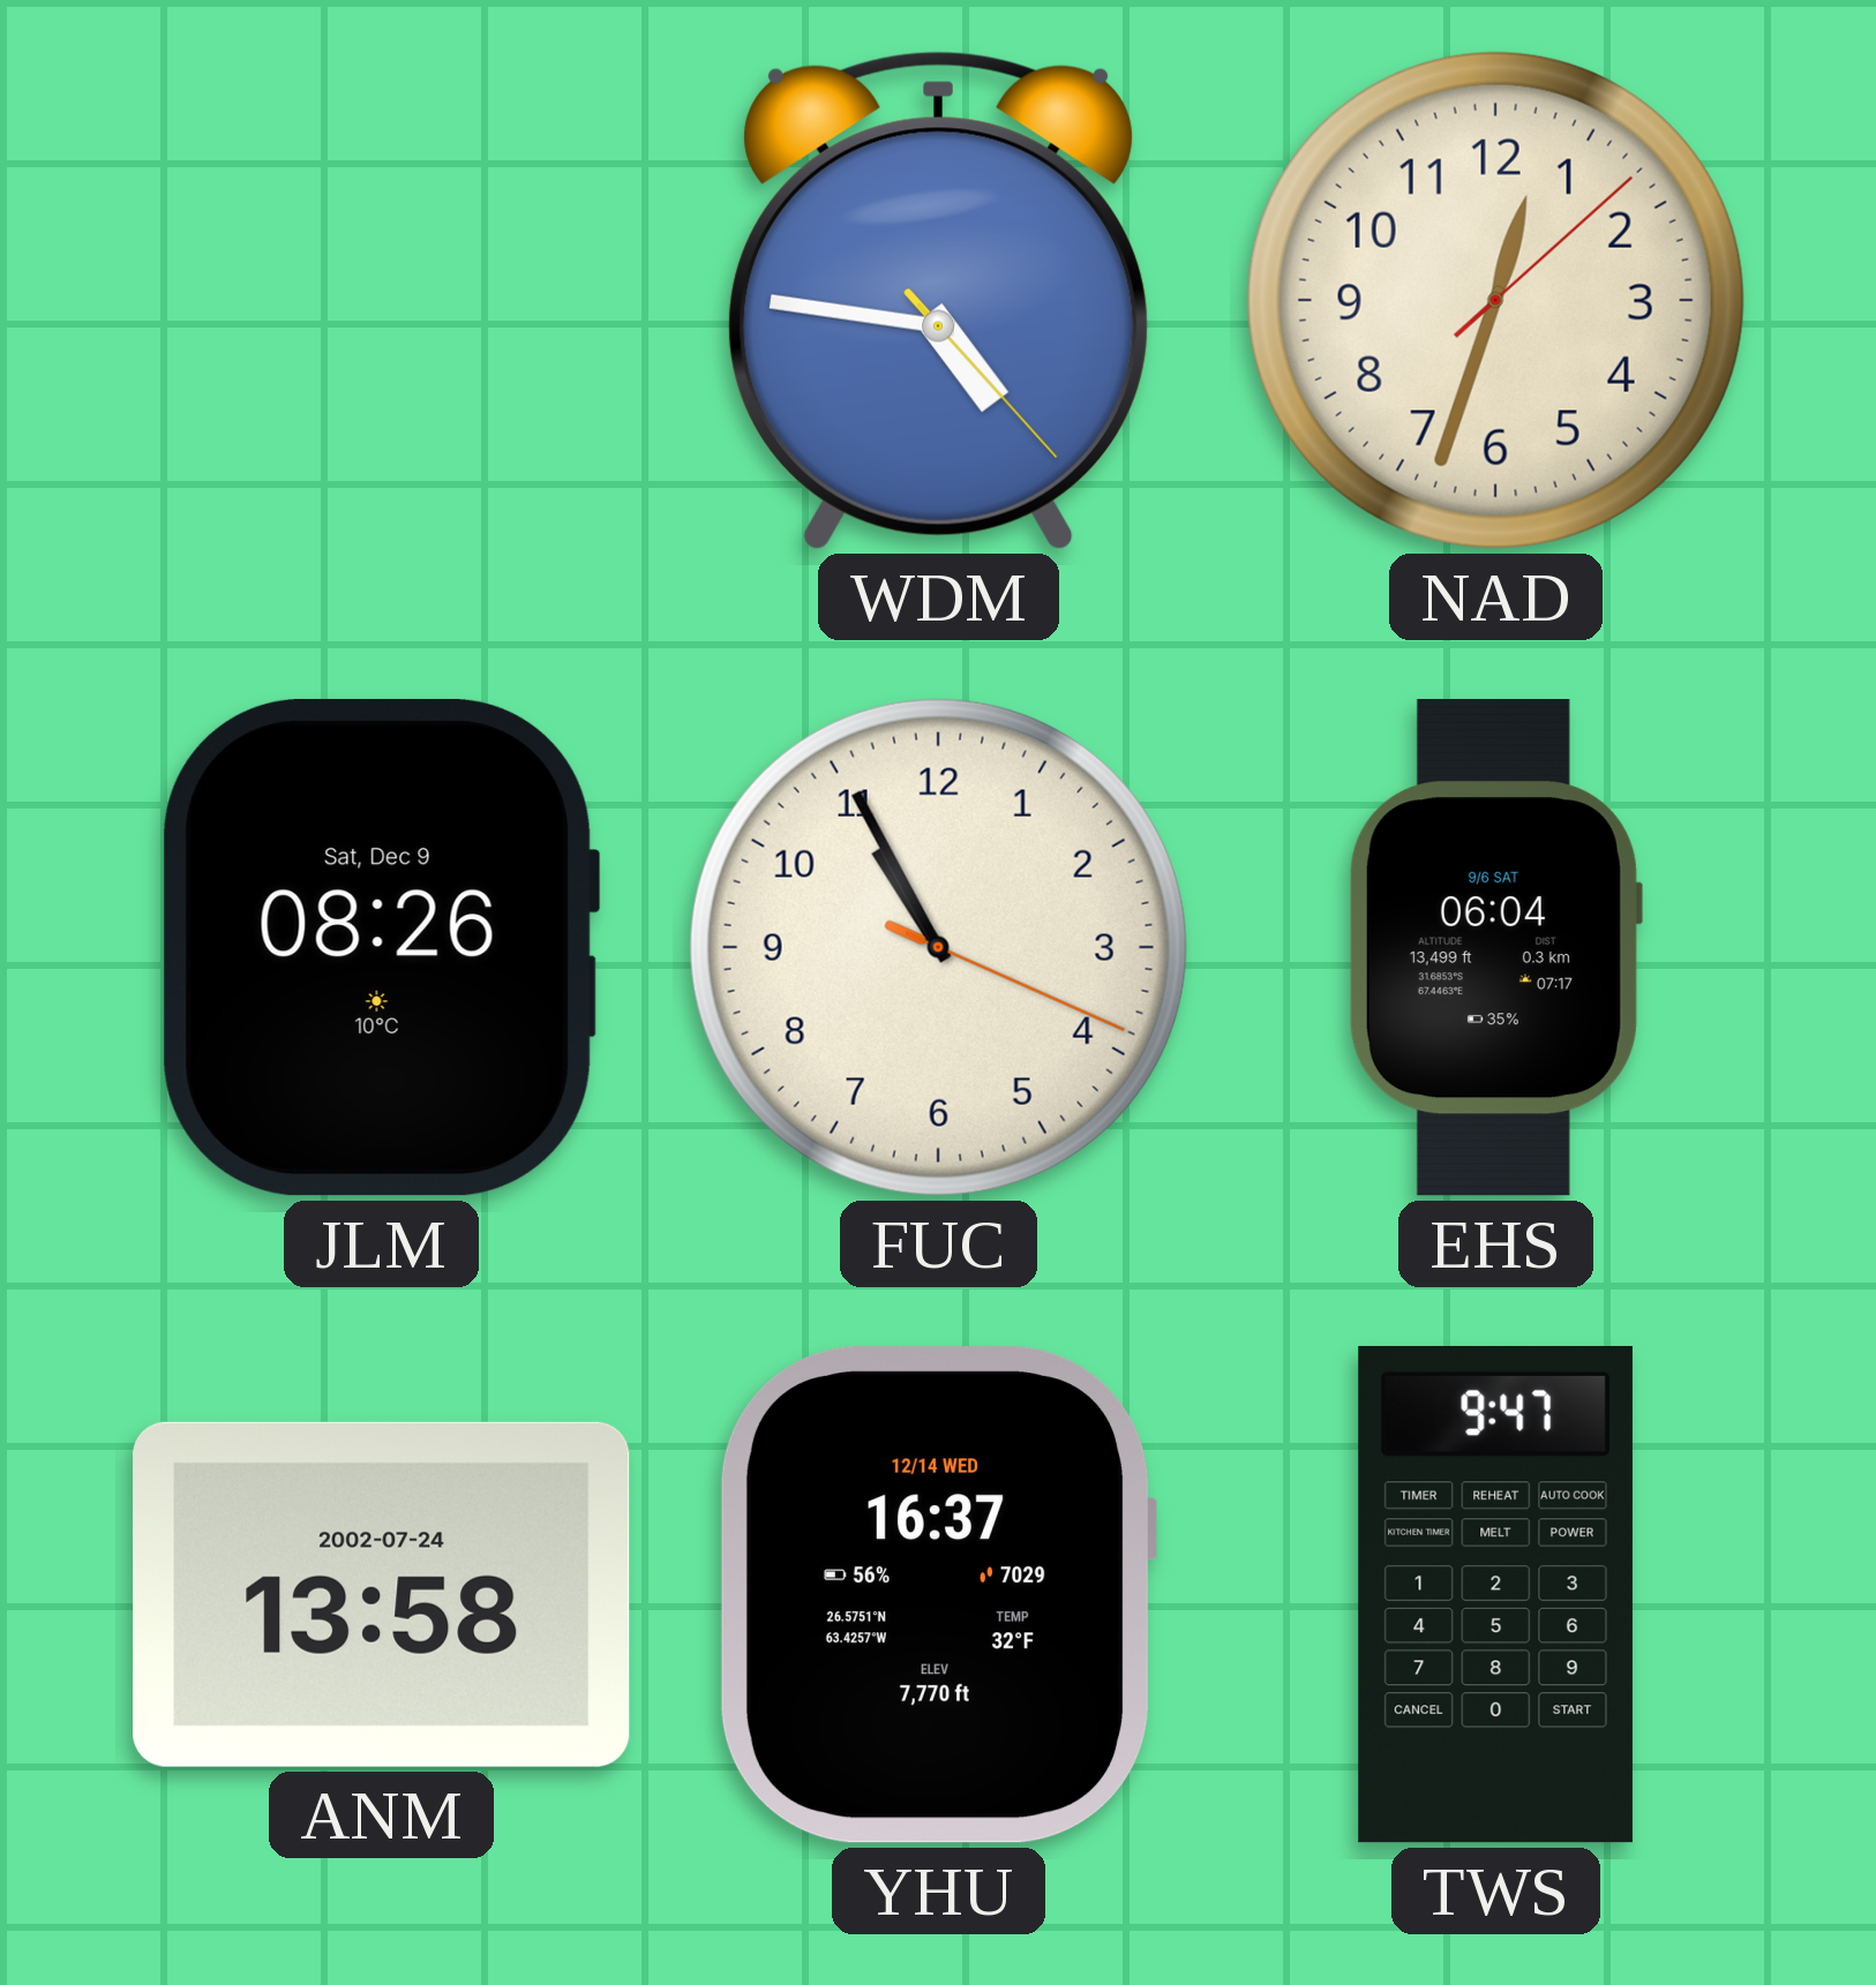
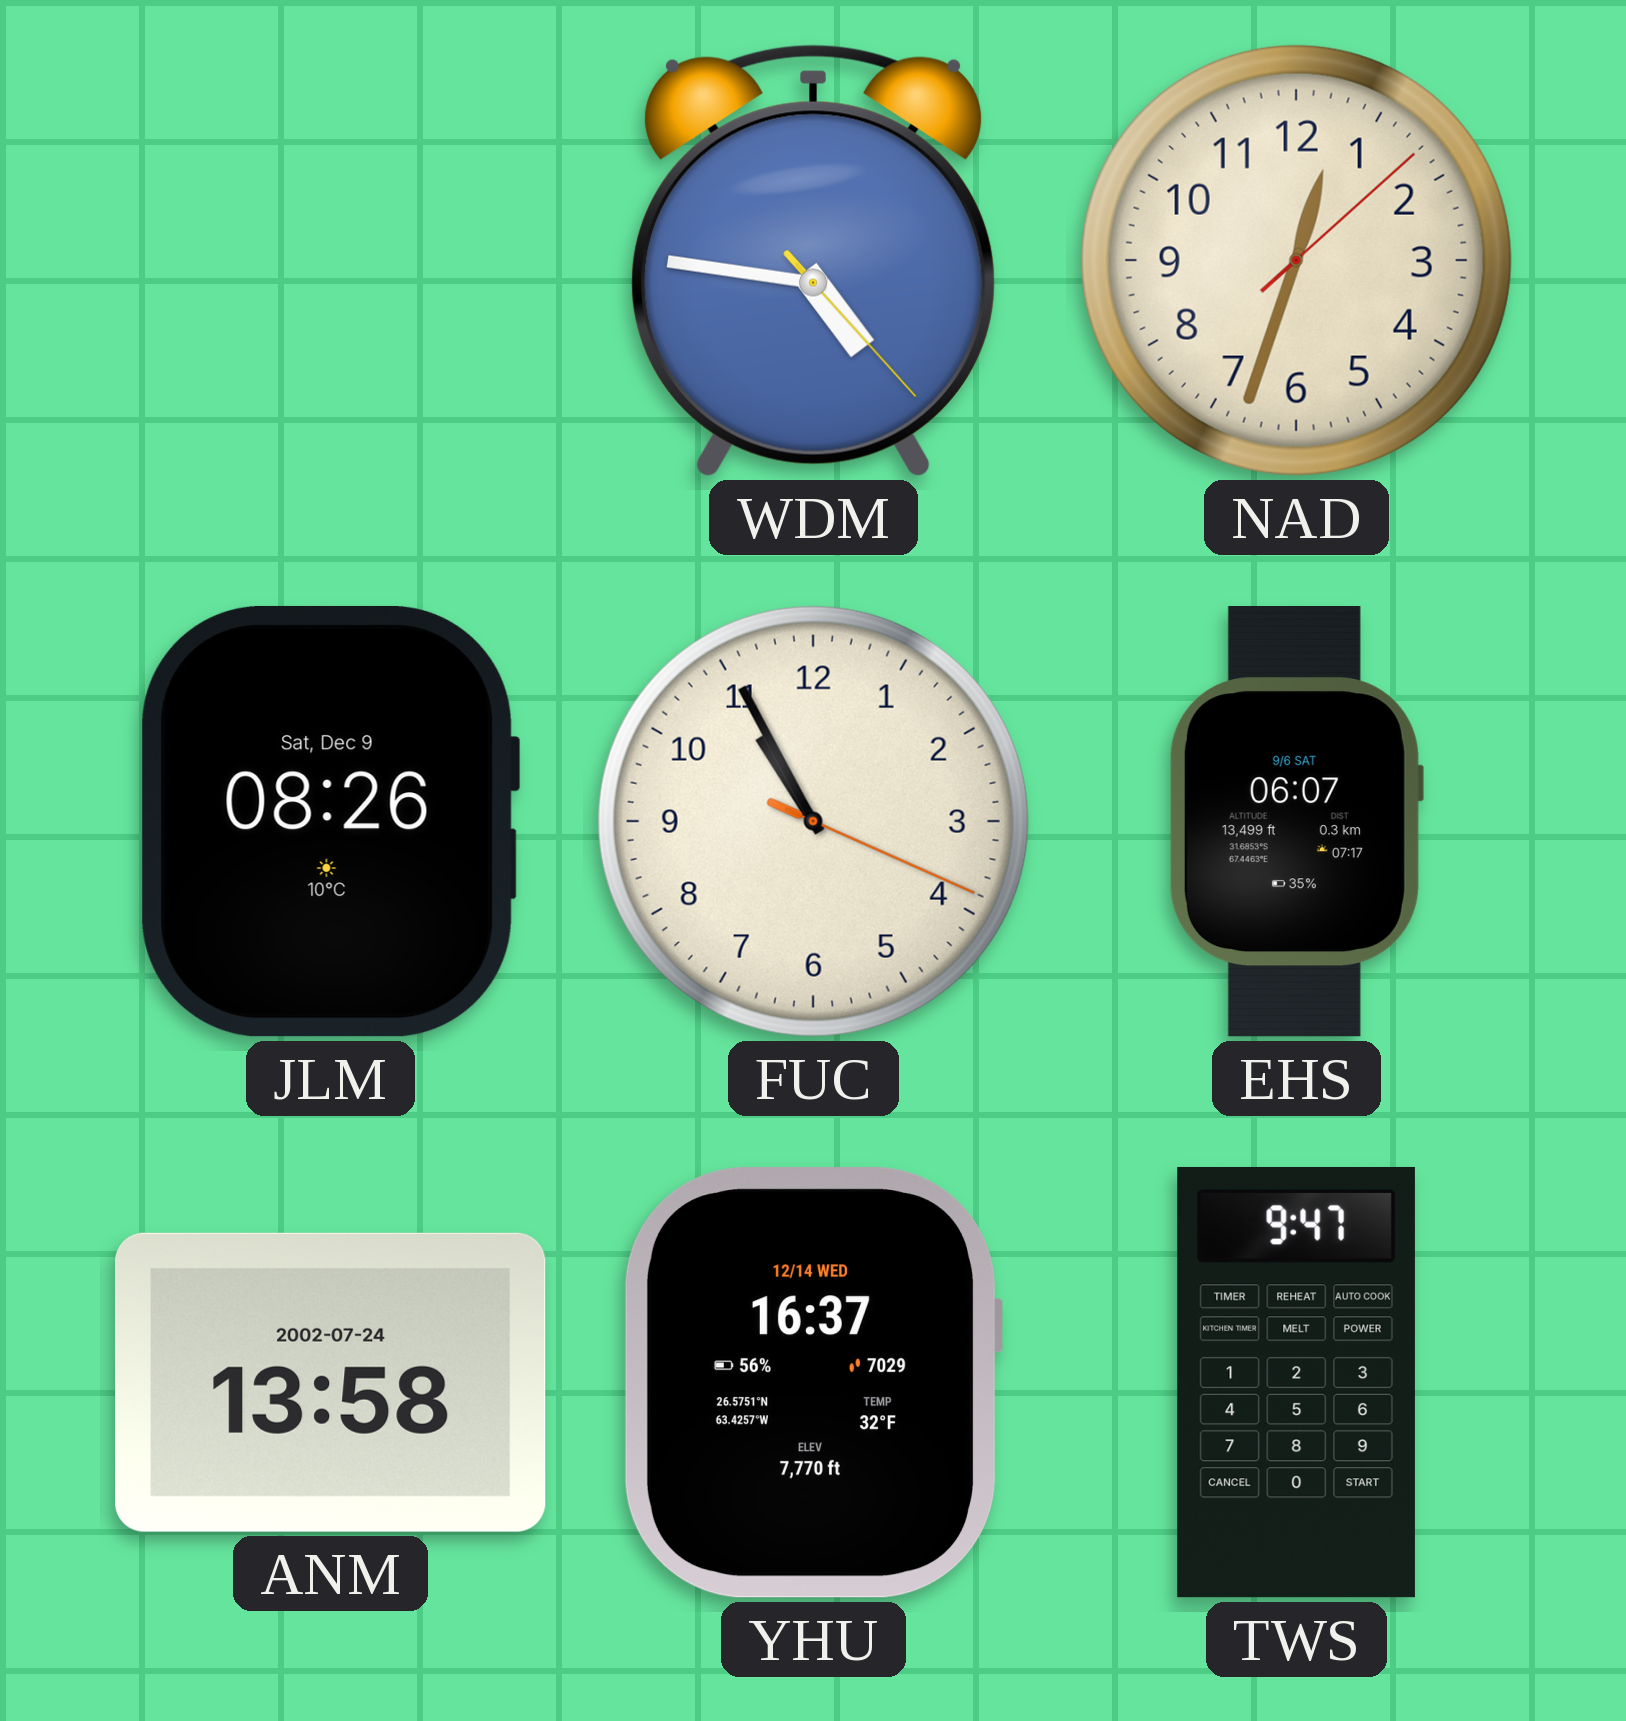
EHS: 06:04 -> 06:07 (1296, 822)
